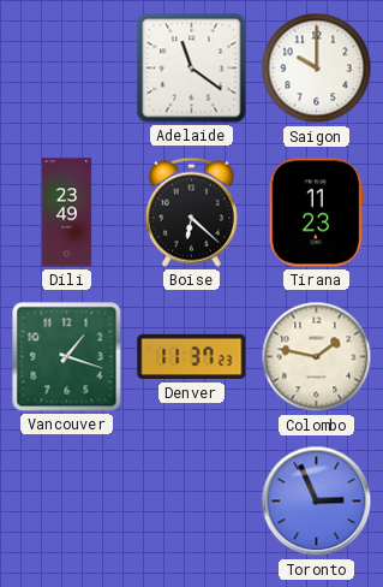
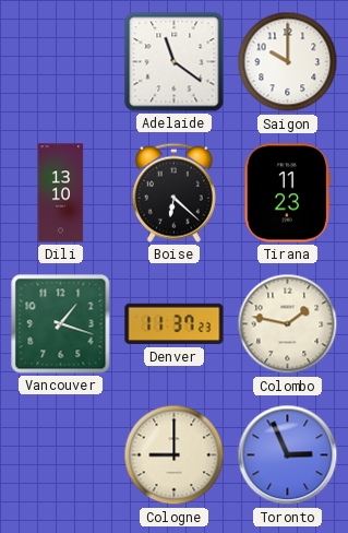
Dili: 23:49 -> 13:10 (61, 193)
Cologne: none -> 9:00 (175, 455)
